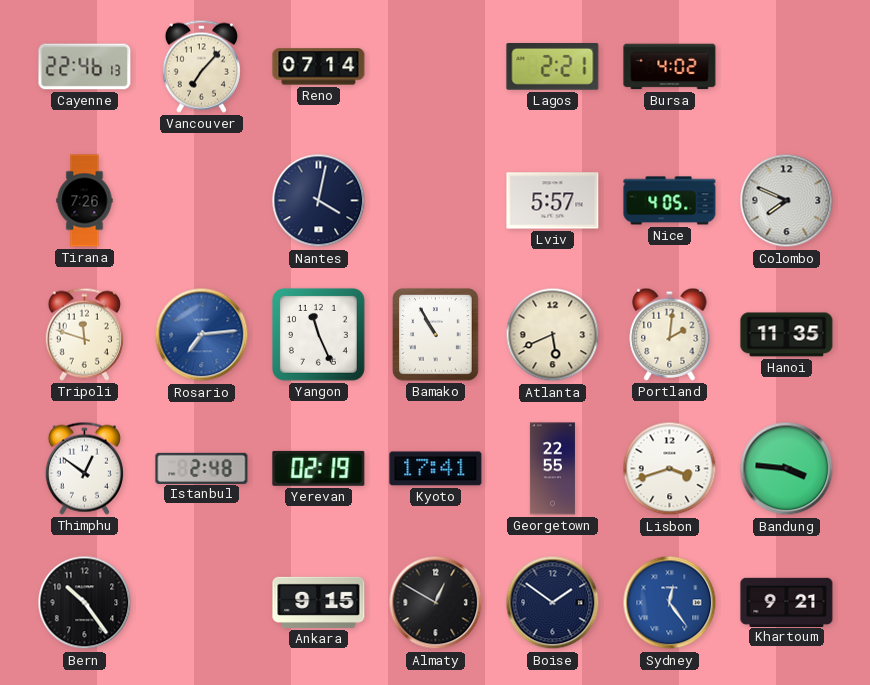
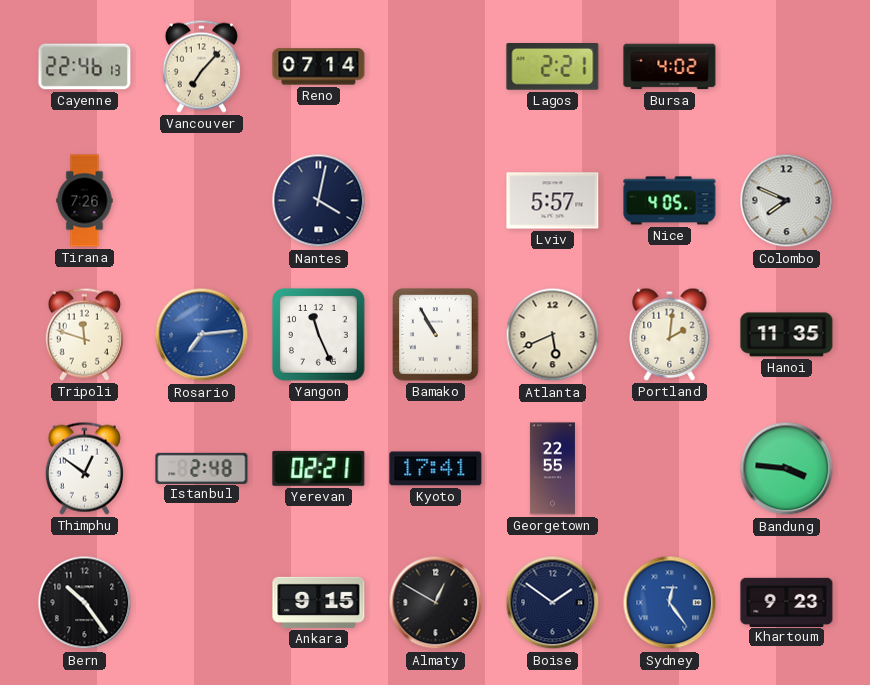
Yerevan: 02:19 -> 02:21 (319, 468)
Lisbon: 3:42 -> none (670, 469)
Khartoum: 9:21 -> 9:23 (787, 602)
